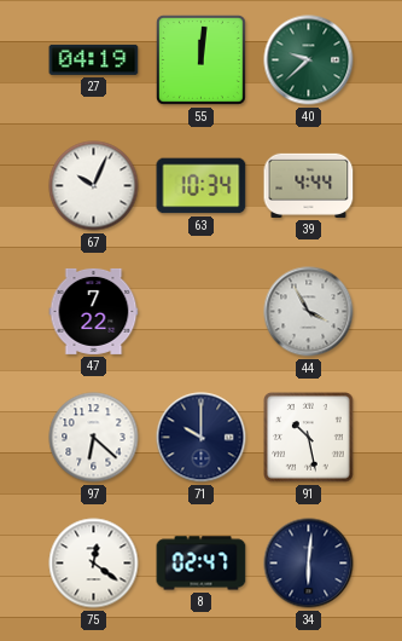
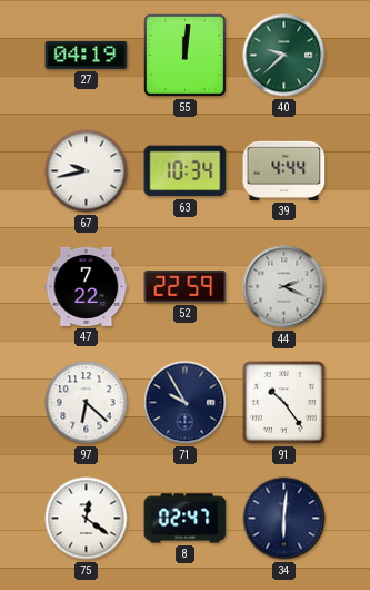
67: 10:04 -> 9:43 (87, 171)
52: none -> 22:59 (186, 287)
44: 3:55 -> 2:19 (284, 287)
71: 10:00 -> 9:55 (186, 403)
91: 10:28 -> 10:24 (284, 403)
